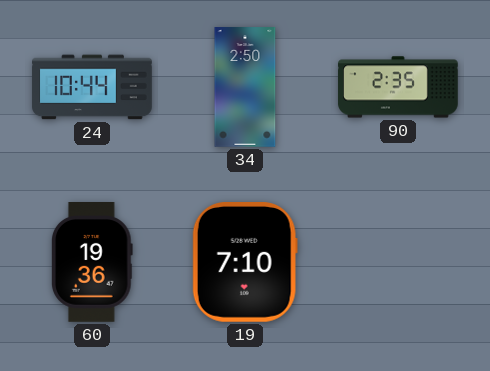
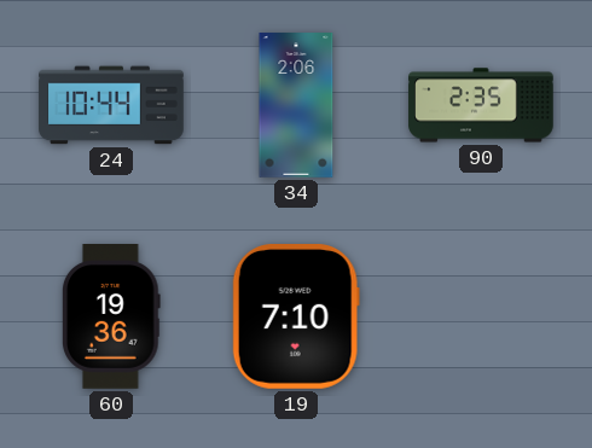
34: 2:50 -> 2:06 (296, 105)
